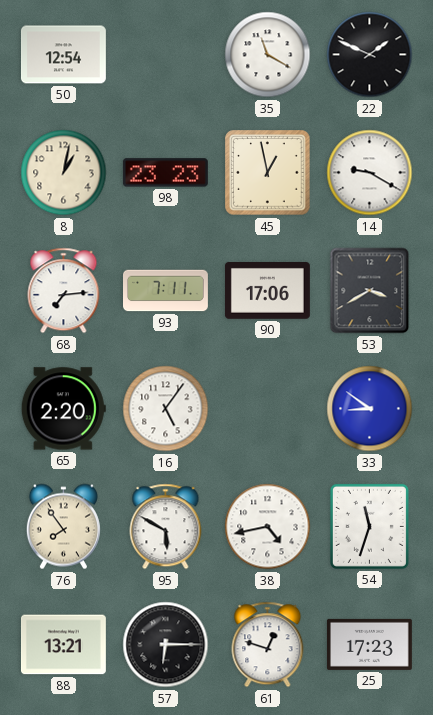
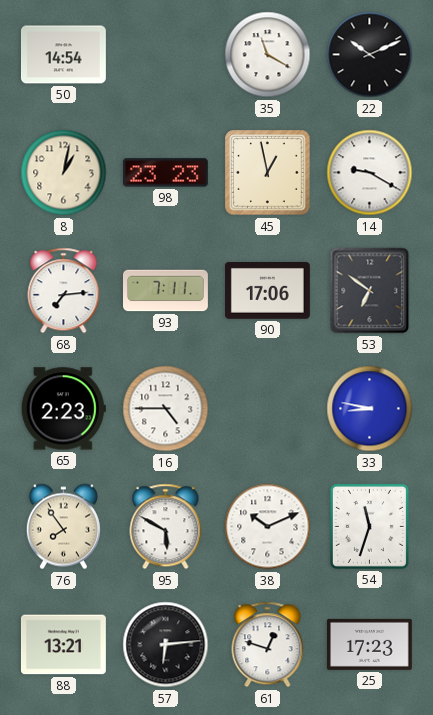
50: 12:54 -> 14:54 (63, 55)
22: 1:49 -> 10:11 (370, 55)
53: 3:40 -> 6:51 (370, 291)
65: 2:20 -> 2:23 (63, 409)
16: 5:06 -> 4:45 (166, 409)
33: 8:51 -> 8:47 (370, 409)
38: 4:43 -> 10:11 (268, 527)
57: 6:15 -> 6:14 (166, 645)
